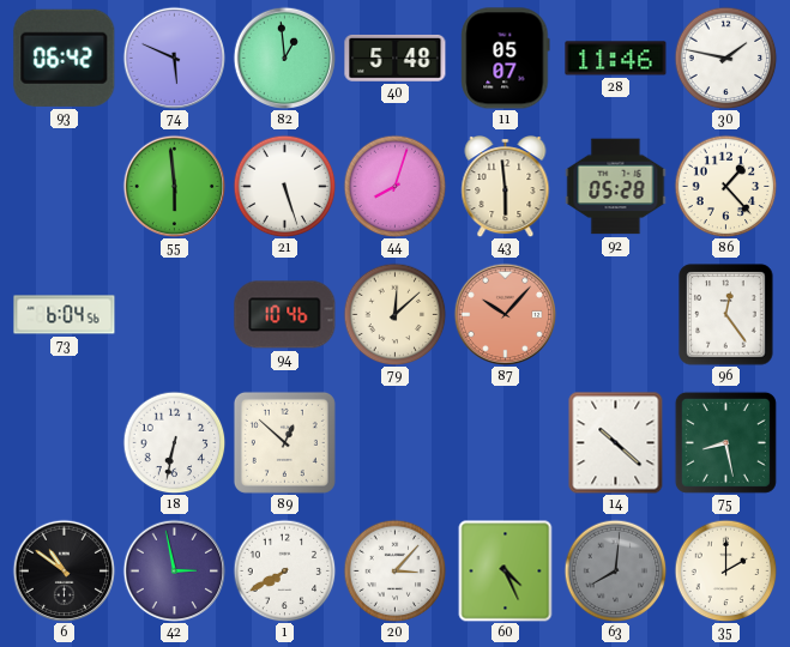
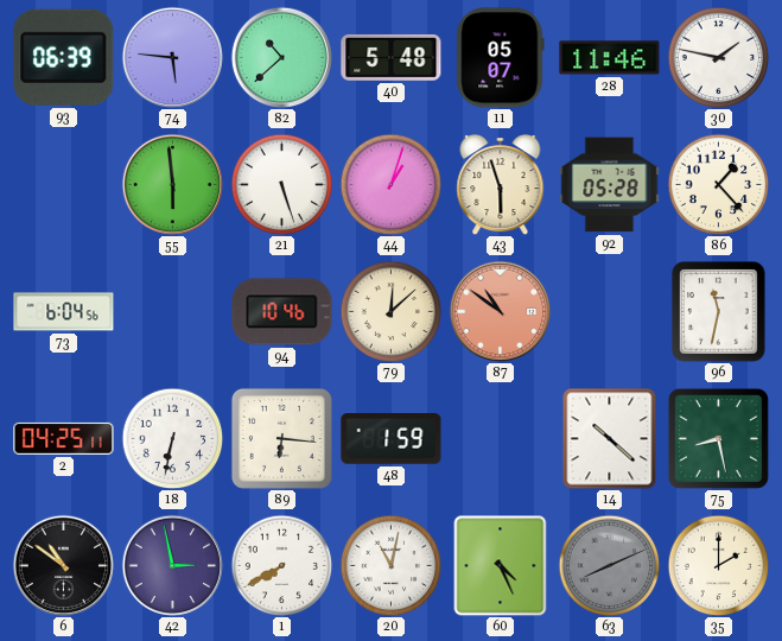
93: 06:42 -> 06:39 (64, 57)
74: 5:49 -> 5:46 (172, 57)
82: 12:59 -> 10:38 (281, 57)
44: 8:03 -> 1:03 (390, 184)
43: 5:59 -> 5:57 (501, 185)
87: 10:07 -> 10:51 (500, 311)
96: 12:24 -> 11:32 (719, 312)
2: none -> 04:25 (64, 438)
89: 12:52 -> 6:16 (281, 438)
48: none -> 1:59 (392, 439)
20: 3:07 -> 11:02 (390, 565)
63: 8:01 -> 8:11 (609, 565)
